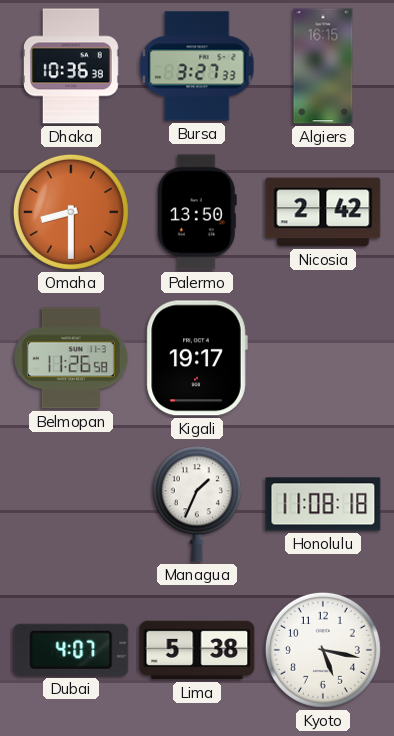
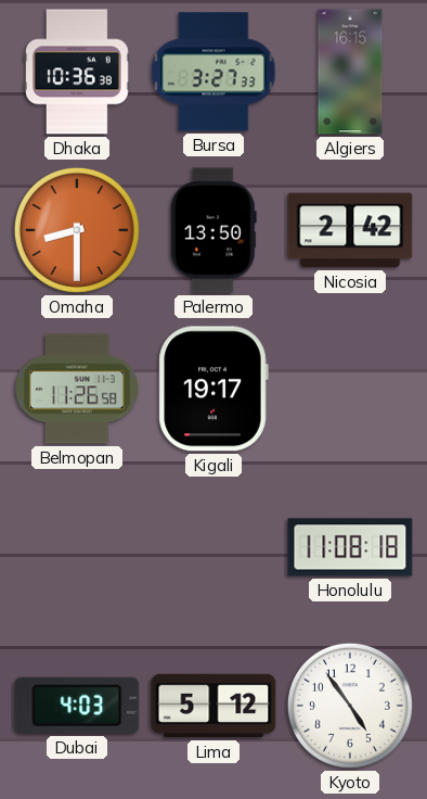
Managua: 1:34 -> none (197, 504)
Dubai: 4:07 -> 4:03 (77, 706)
Lima: 5:38 -> 5:12 (214, 706)
Kyoto: 5:17 -> 4:54 (350, 706)
